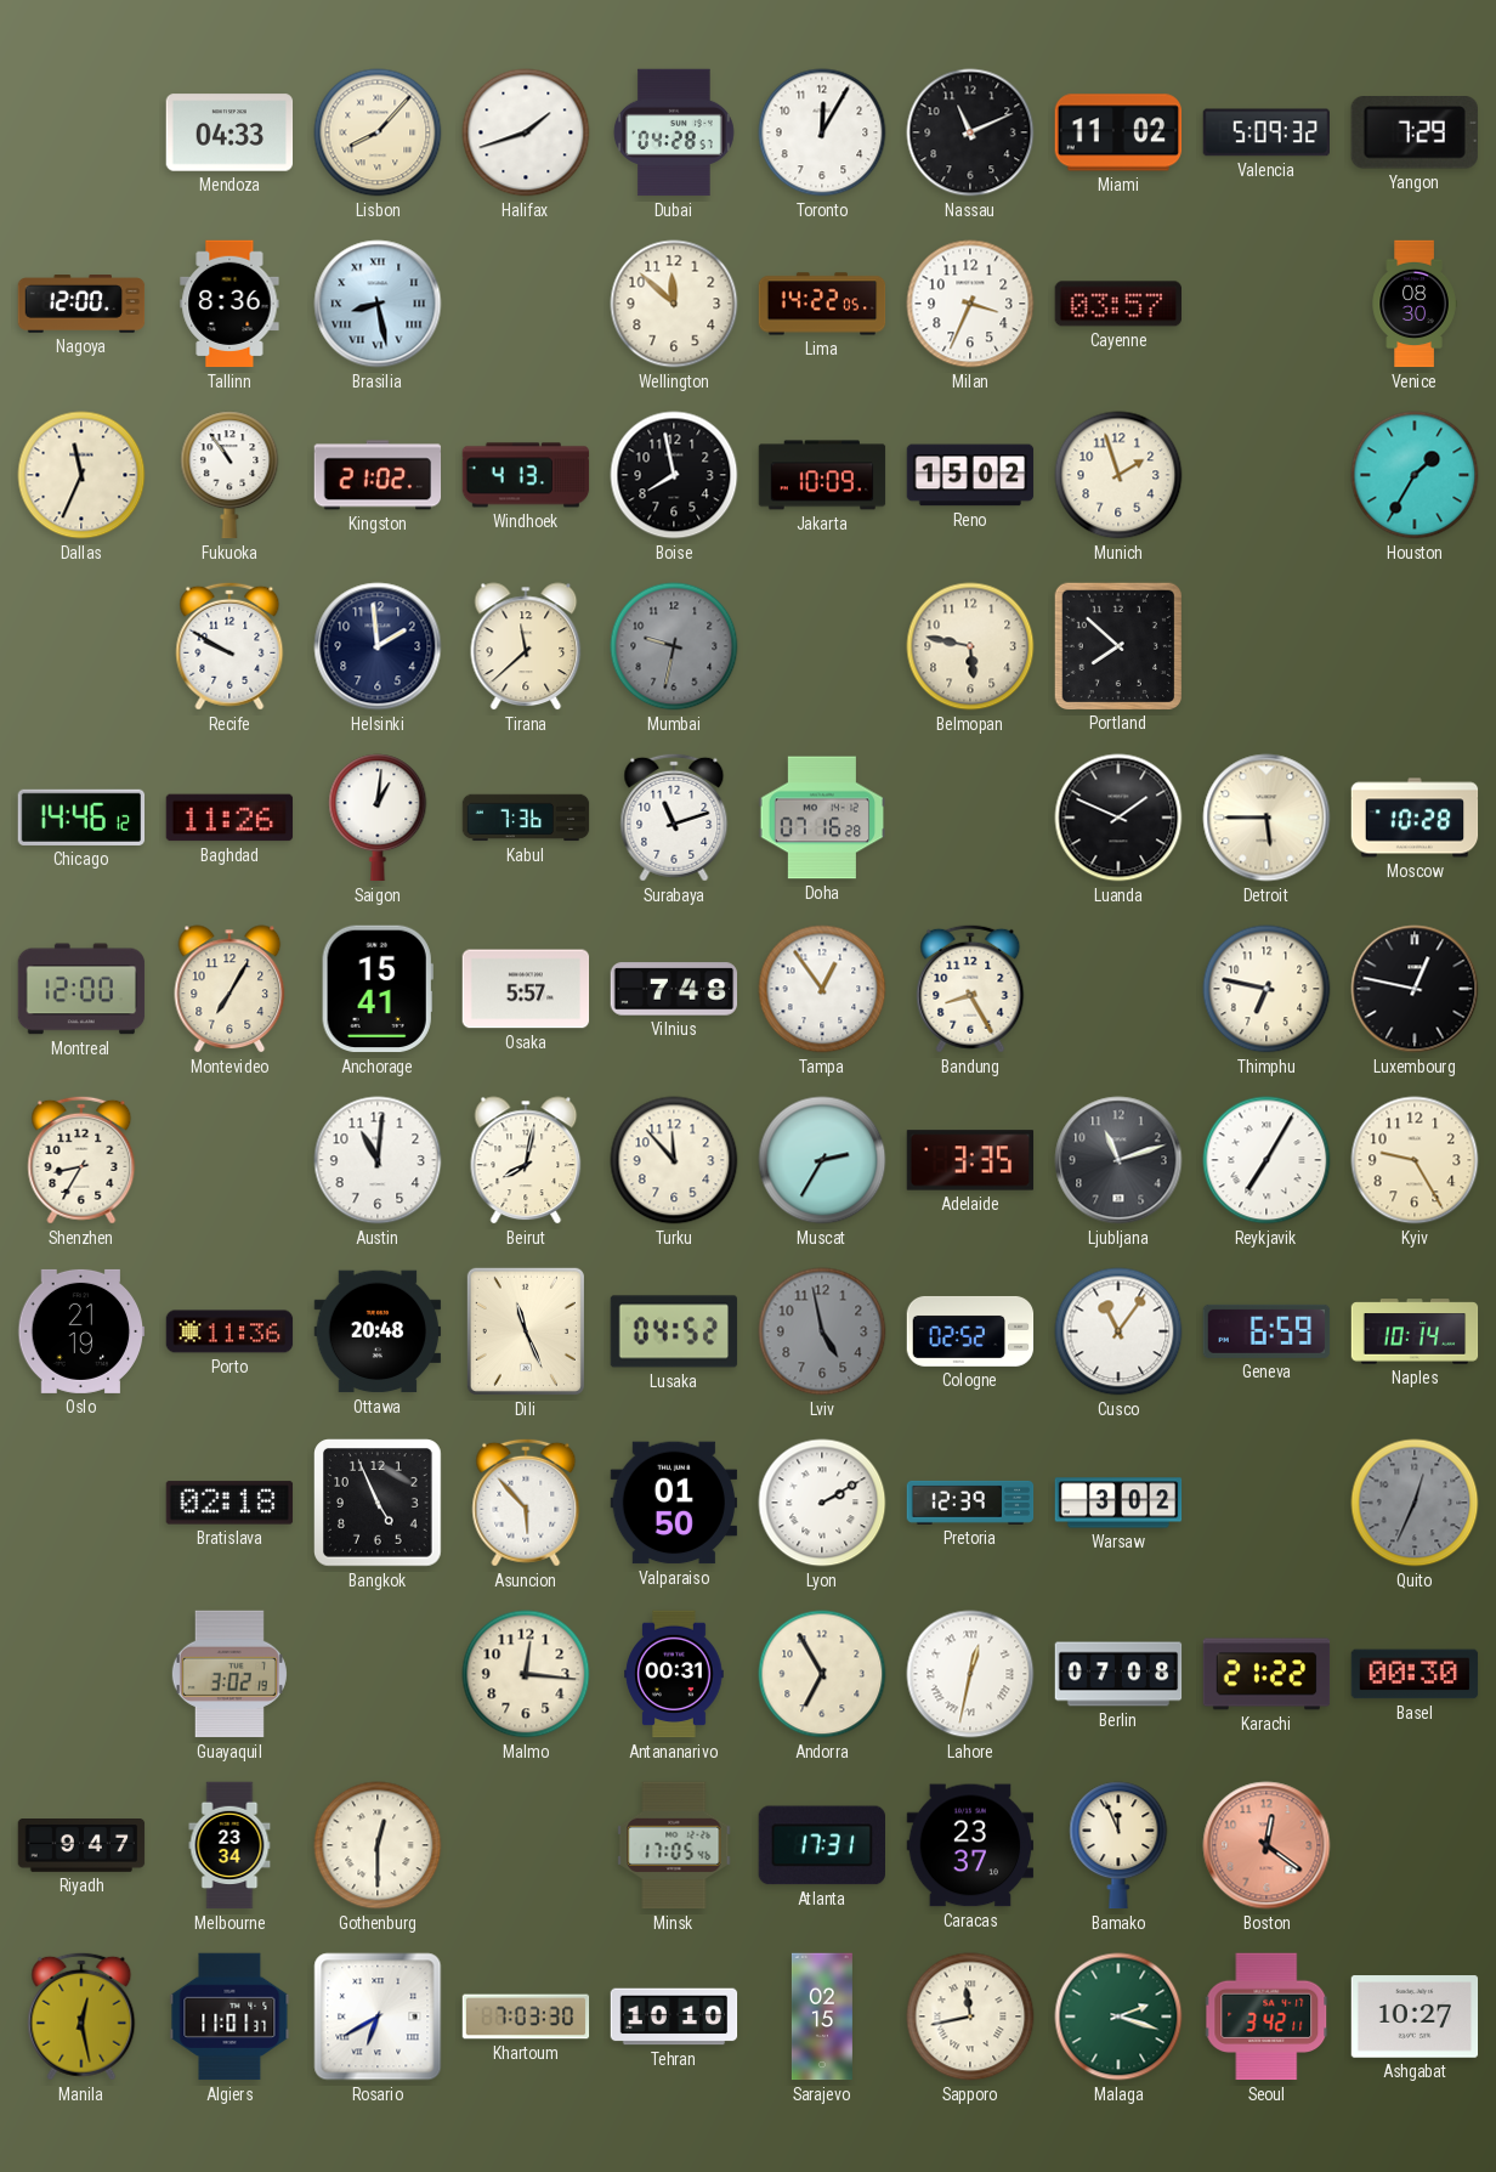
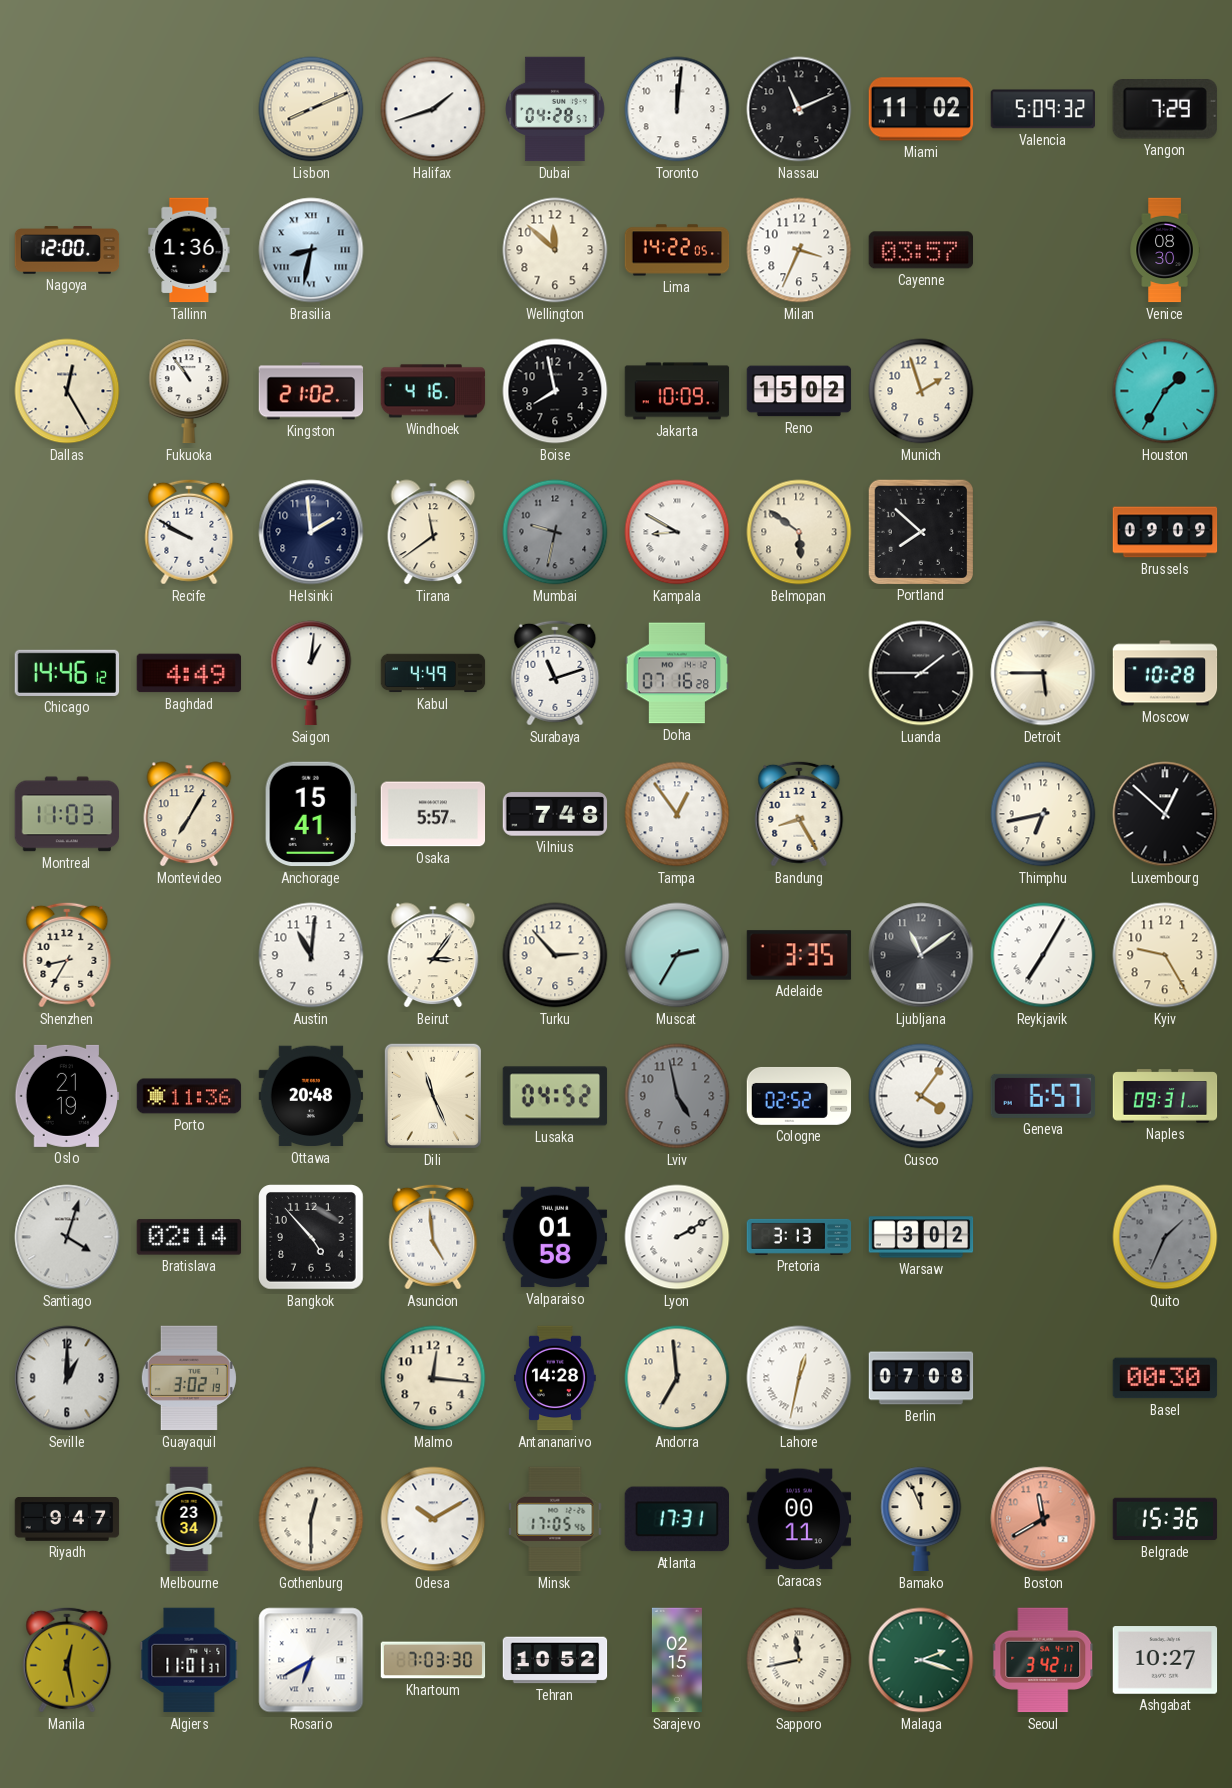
Mendoza: 04:33 -> none (229, 132)
Lisbon: 8:07 -> 8:11 (311, 109)
Toronto: 12:05 -> 12:01 (677, 109)
Tallinn: 8:36 -> 1:36 (189, 250)
Brasilia: 8:28 -> 8:32 (311, 250)
Dallas: 11:34 -> 12:25 (67, 391)
Windhoek: 4:13 -> 4:16 (433, 391)
Tirana: 11:38 -> 11:39 (433, 532)
Kampala: none -> 8:50 (677, 532)
Belmopan: 5:47 -> 5:51 (799, 532)
Brussels: none -> 09:09 (1165, 532)
Baghdad: 11:26 -> 4:49 (189, 673)
Kabul: 7:36 -> 4:49 (433, 673)
Luanda: 1:49 -> 1:45 (921, 673)
Montreal: 12:00 -> 11:03 (67, 814)
Thimphu: 6:47 -> 6:43 (1043, 814)
Luxembourg: 12:47 -> 12:52 (1165, 814)
Beirut: 8:02 -> 3:06 (433, 955)
Turku: 11:53 -> 2:53 (555, 955)
Ljubljana: 11:12 -> 11:09 (921, 955)
Cusco: 11:06 -> 4:06 (921, 1096)
Geneva: 6:59 -> 6:57 (1043, 1096)
Naples: 10:14 -> 09:31 (1165, 1096)
Santiago: none -> 4:03 (67, 1237)
Bratislava: 02:18 -> 02:14 (189, 1237)
Bangkok: 4:56 -> 4:53 (312, 1238)
Asuncion: 5:53 -> 4:59 (433, 1237)
Valparaiso: 01:50 -> 01:58 (555, 1237)
Pretoria: 12:39 -> 3:13 (799, 1237)
Quito: 12:34 -> 1:34 (1165, 1237)
Seville: none -> 1:00 (67, 1378)
Antananarivo: 00:31 -> 14:28 (555, 1378)
Andorra: 6:55 -> 6:59 (677, 1378)
Karachi: 21:22 -> none (1266, 1674)
Odesa: none -> 10:10 (433, 1519)
Caracas: 23:37 -> 00:11 (799, 1519)
Boston: 12:21 -> 11:40 (1043, 1519)
Belgrade: none -> 15:36 (1165, 1519)
Tehran: 10:10 -> 10:52 (555, 1660)
